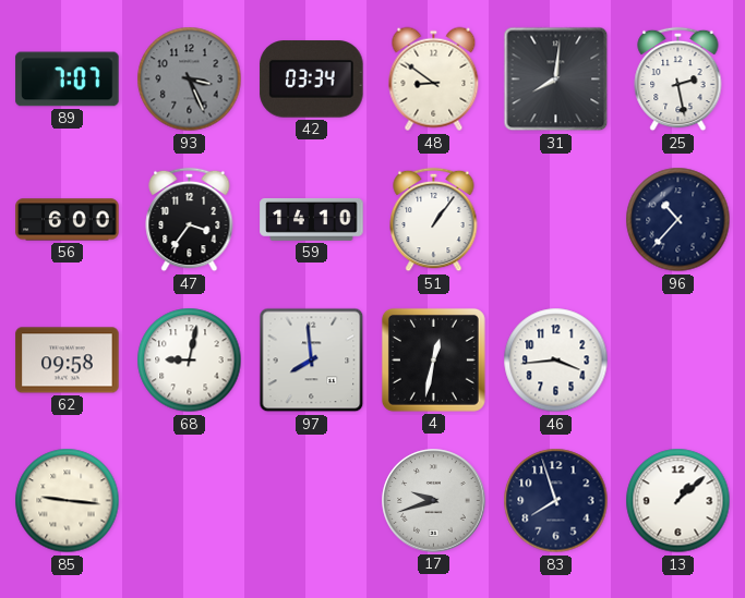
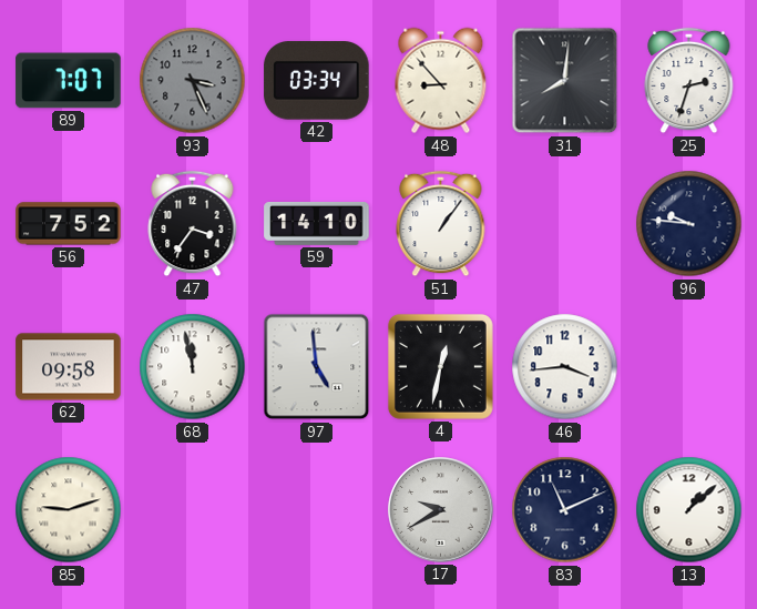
48: 8:51 -> 8:53 (441, 81)
25: 2:28 -> 2:33 (689, 81)
56: 6:00 -> 7:52 (69, 224)
96: 10:37 -> 9:46 (689, 224)
68: 9:02 -> 11:58 (193, 367)
97: 7:59 -> 4:59 (317, 367)
85: 9:16 -> 9:12 (69, 510)
17: 9:42 -> 9:40 (441, 510)
83: 7:57 -> 11:11 (565, 510)
